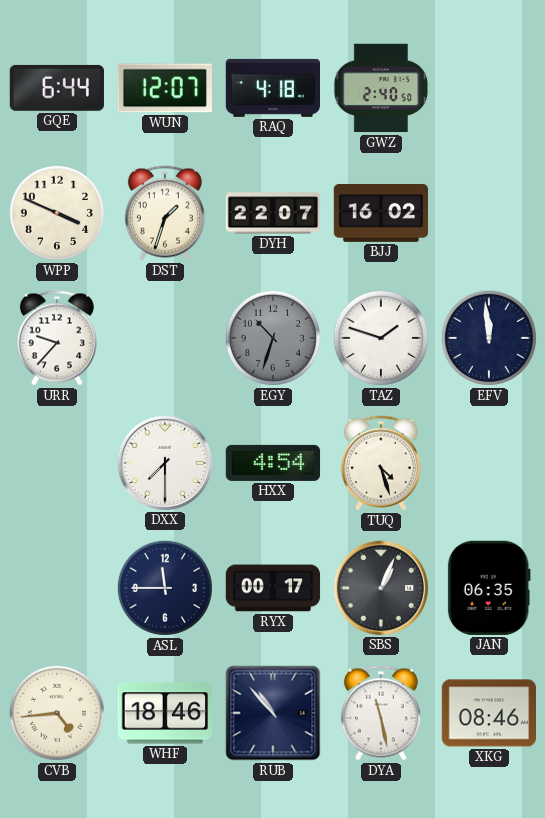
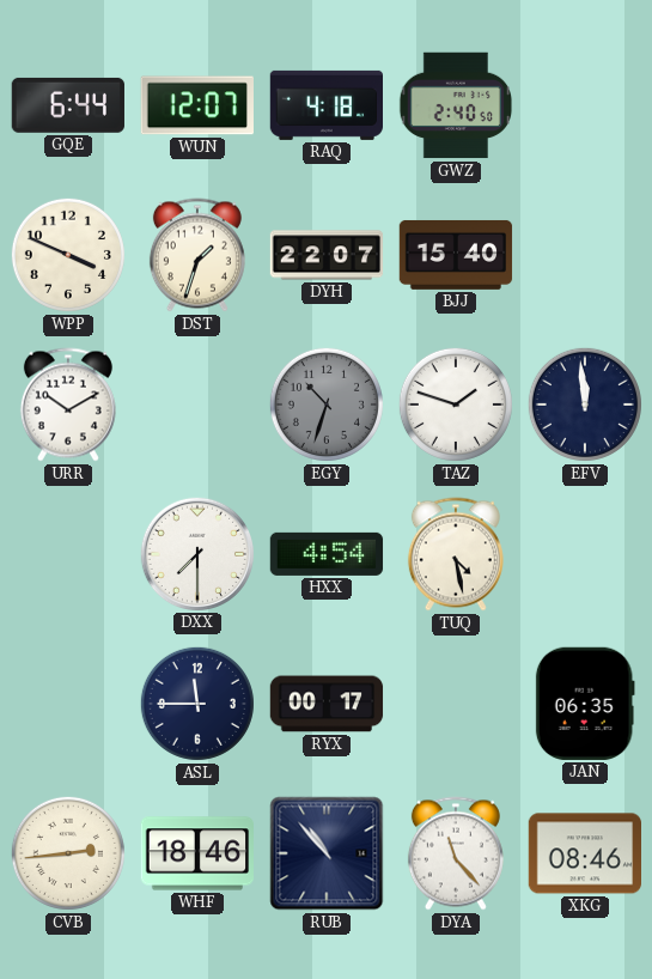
BJJ: 16:02 -> 15:40 (456, 255)
URR: 9:37 -> 10:10 (68, 405)
TUQ: 4:27 -> 4:28 (456, 554)
SBS: 1:04 -> none (380, 587)
CVB: 4:44 -> 2:44 (68, 853)
DYA: 11:28 -> 11:23 (456, 853)
